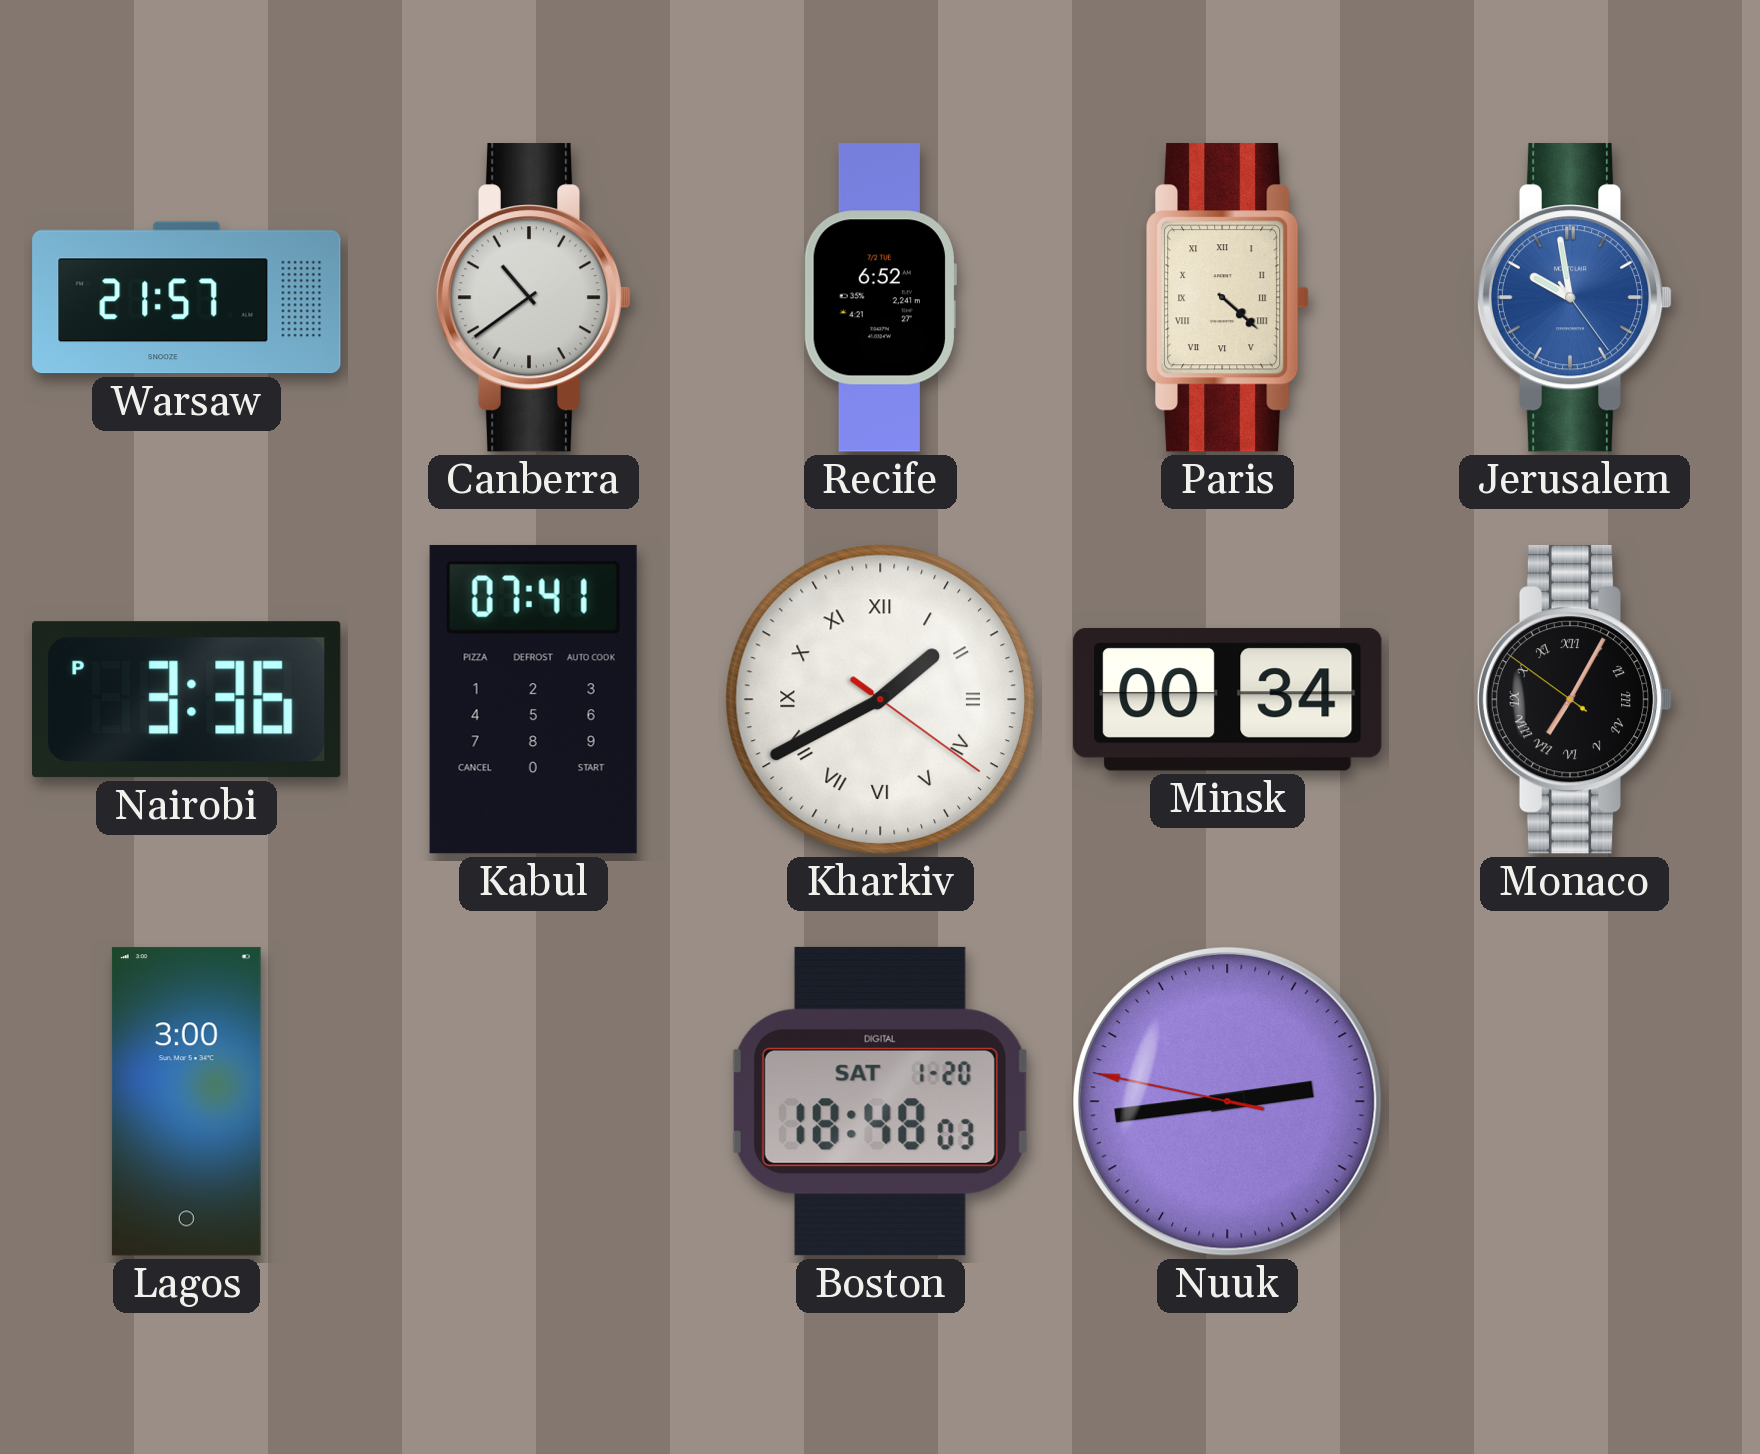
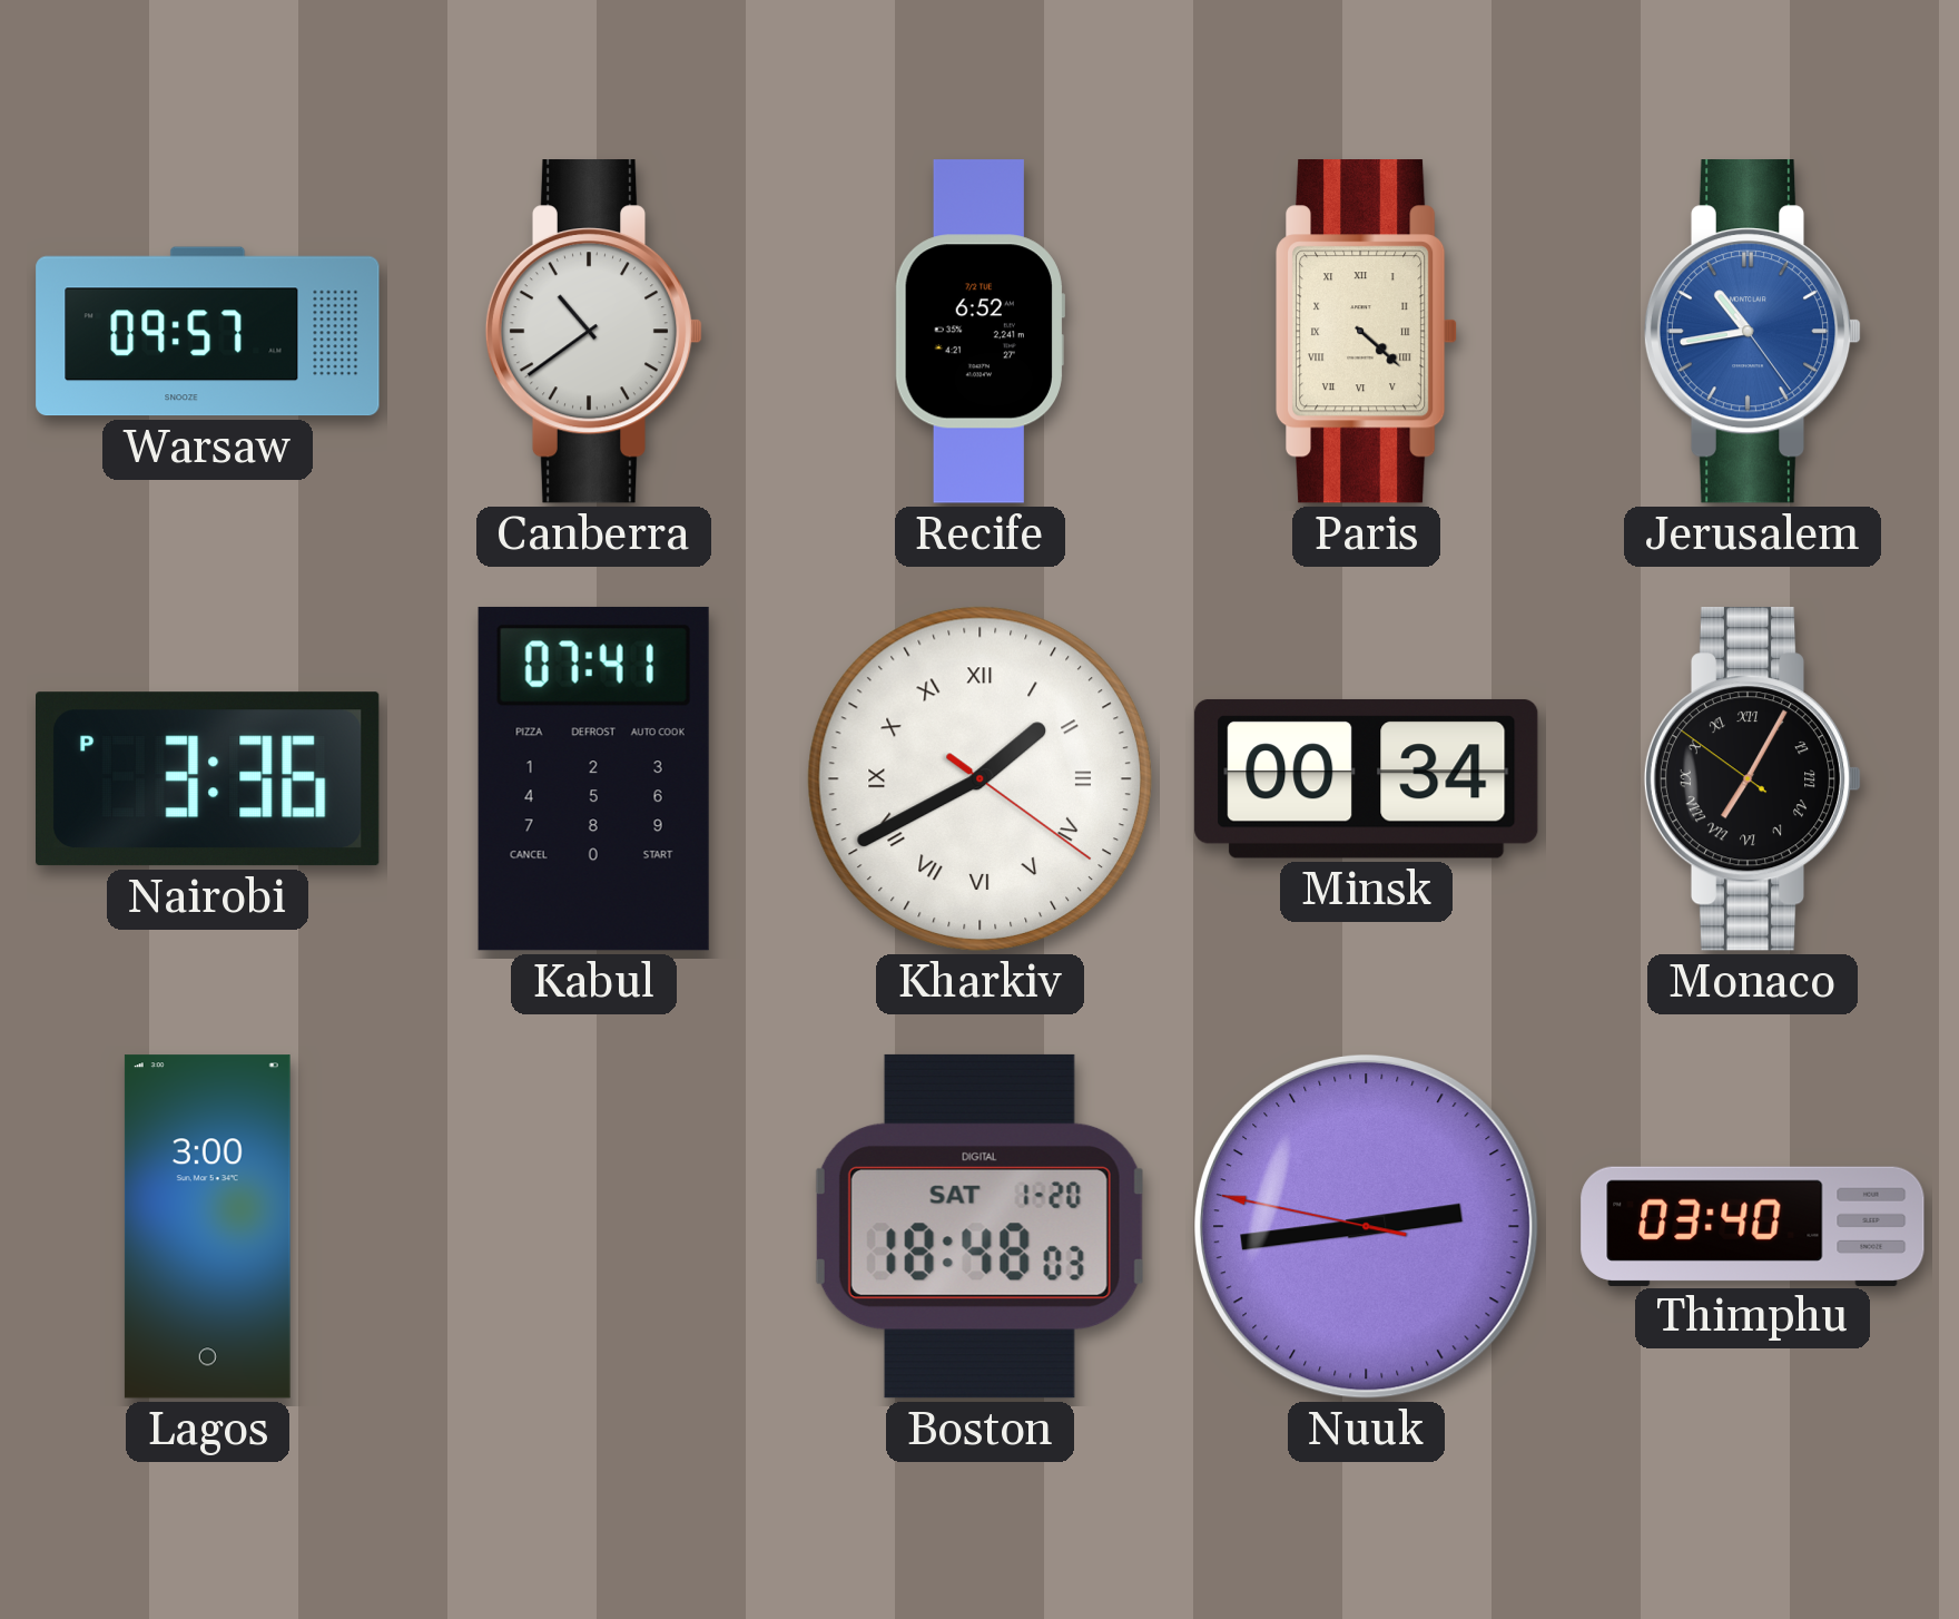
Warsaw: 21:57 -> 09:57 (208, 332)
Jerusalem: 9:58 -> 10:43 (1753, 332)
Thimphu: none -> 03:40 (1753, 1226)
